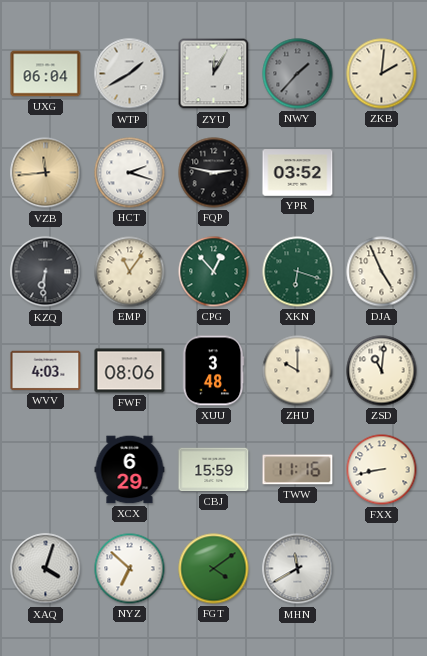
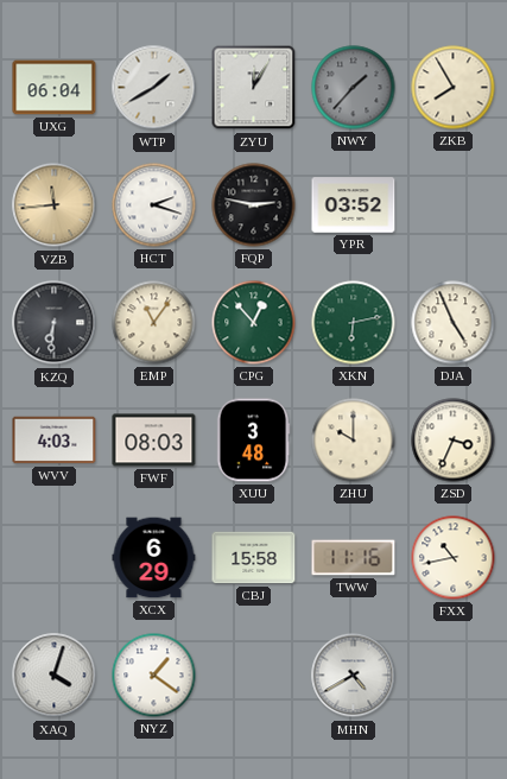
ZKB: 2:01 -> 7:55 (454, 88)
XKN: 6:18 -> 6:13 (354, 323)
FWF: 08:06 -> 08:03 (154, 441)
ZSD: 11:01 -> 3:34 (454, 441)
CBJ: 15:59 -> 15:58 (254, 558)
FXX: 8:43 -> 10:43 (454, 558)
NYZ: 6:52 -> 1:21 (154, 676)
FGT: 4:09 -> none (214, 569)
MHN: 11:40 -> 4:40 (354, 676)
